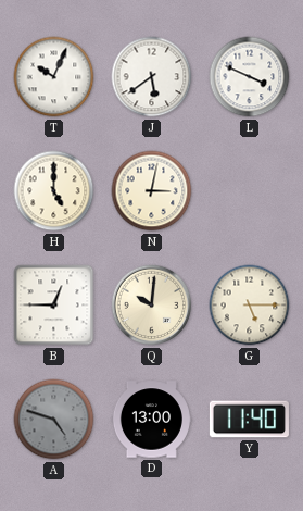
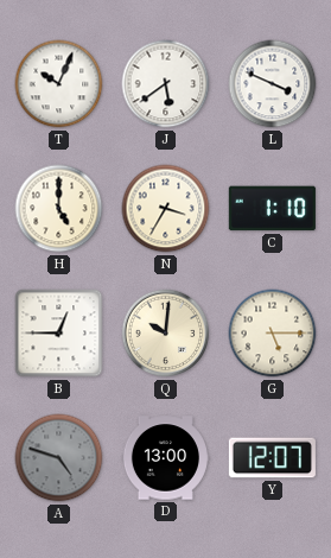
N: 3:02 -> 3:35 (166, 209)
C: none -> 1:10 (272, 209)
Y: 11:40 -> 12:07 (272, 458)
